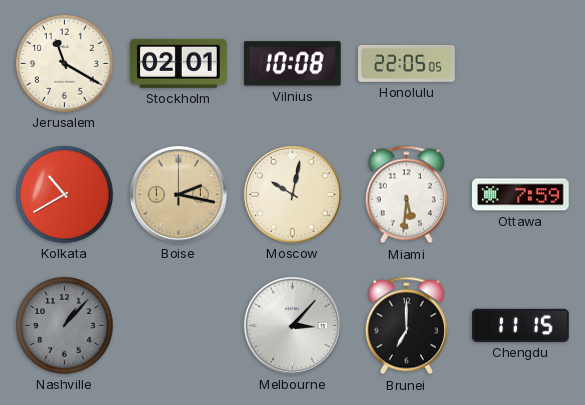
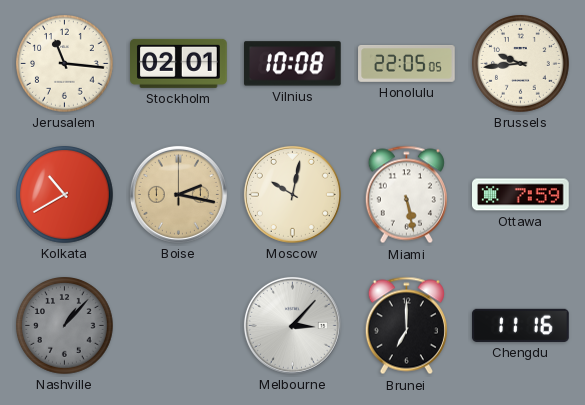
Jerusalem: 11:20 -> 11:16 (65, 64)
Brussels: none -> 9:44 (521, 64)
Miami: 5:31 -> 5:28 (406, 195)
Chengdu: 11:15 -> 11:16 (521, 325)
